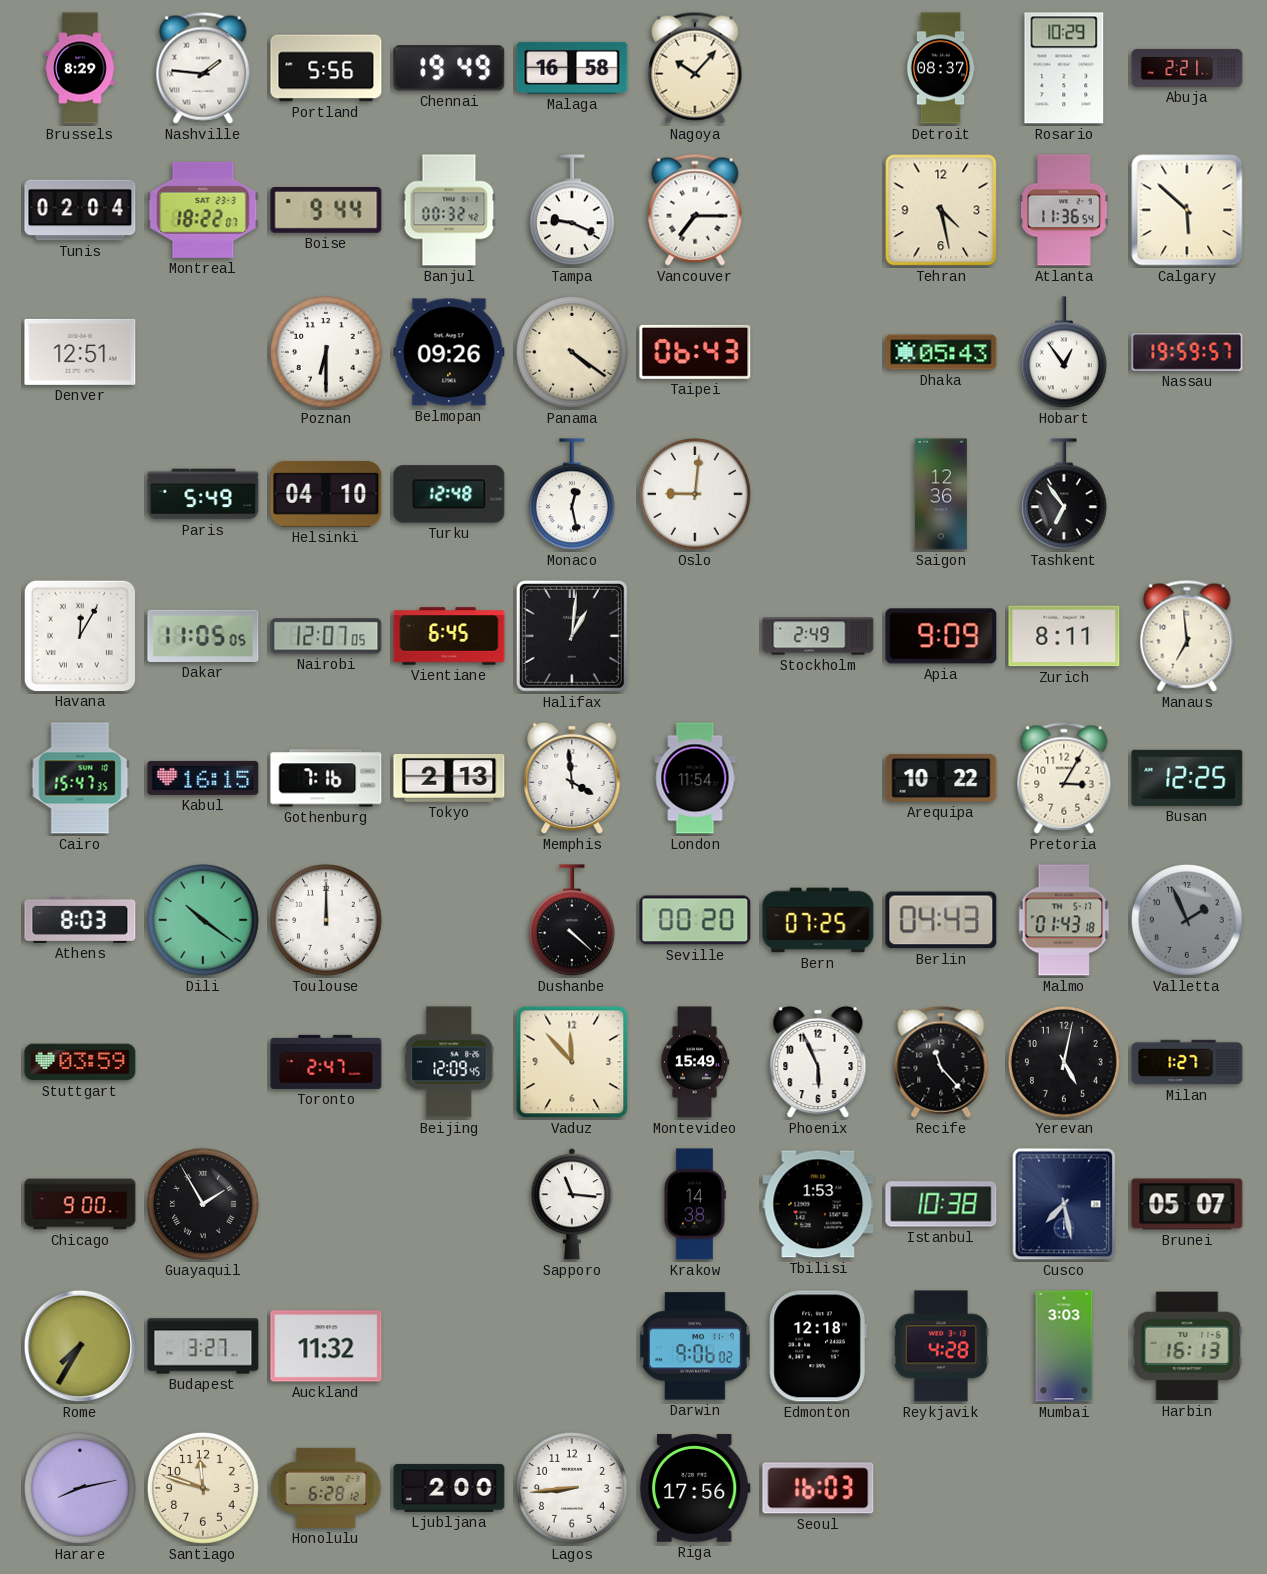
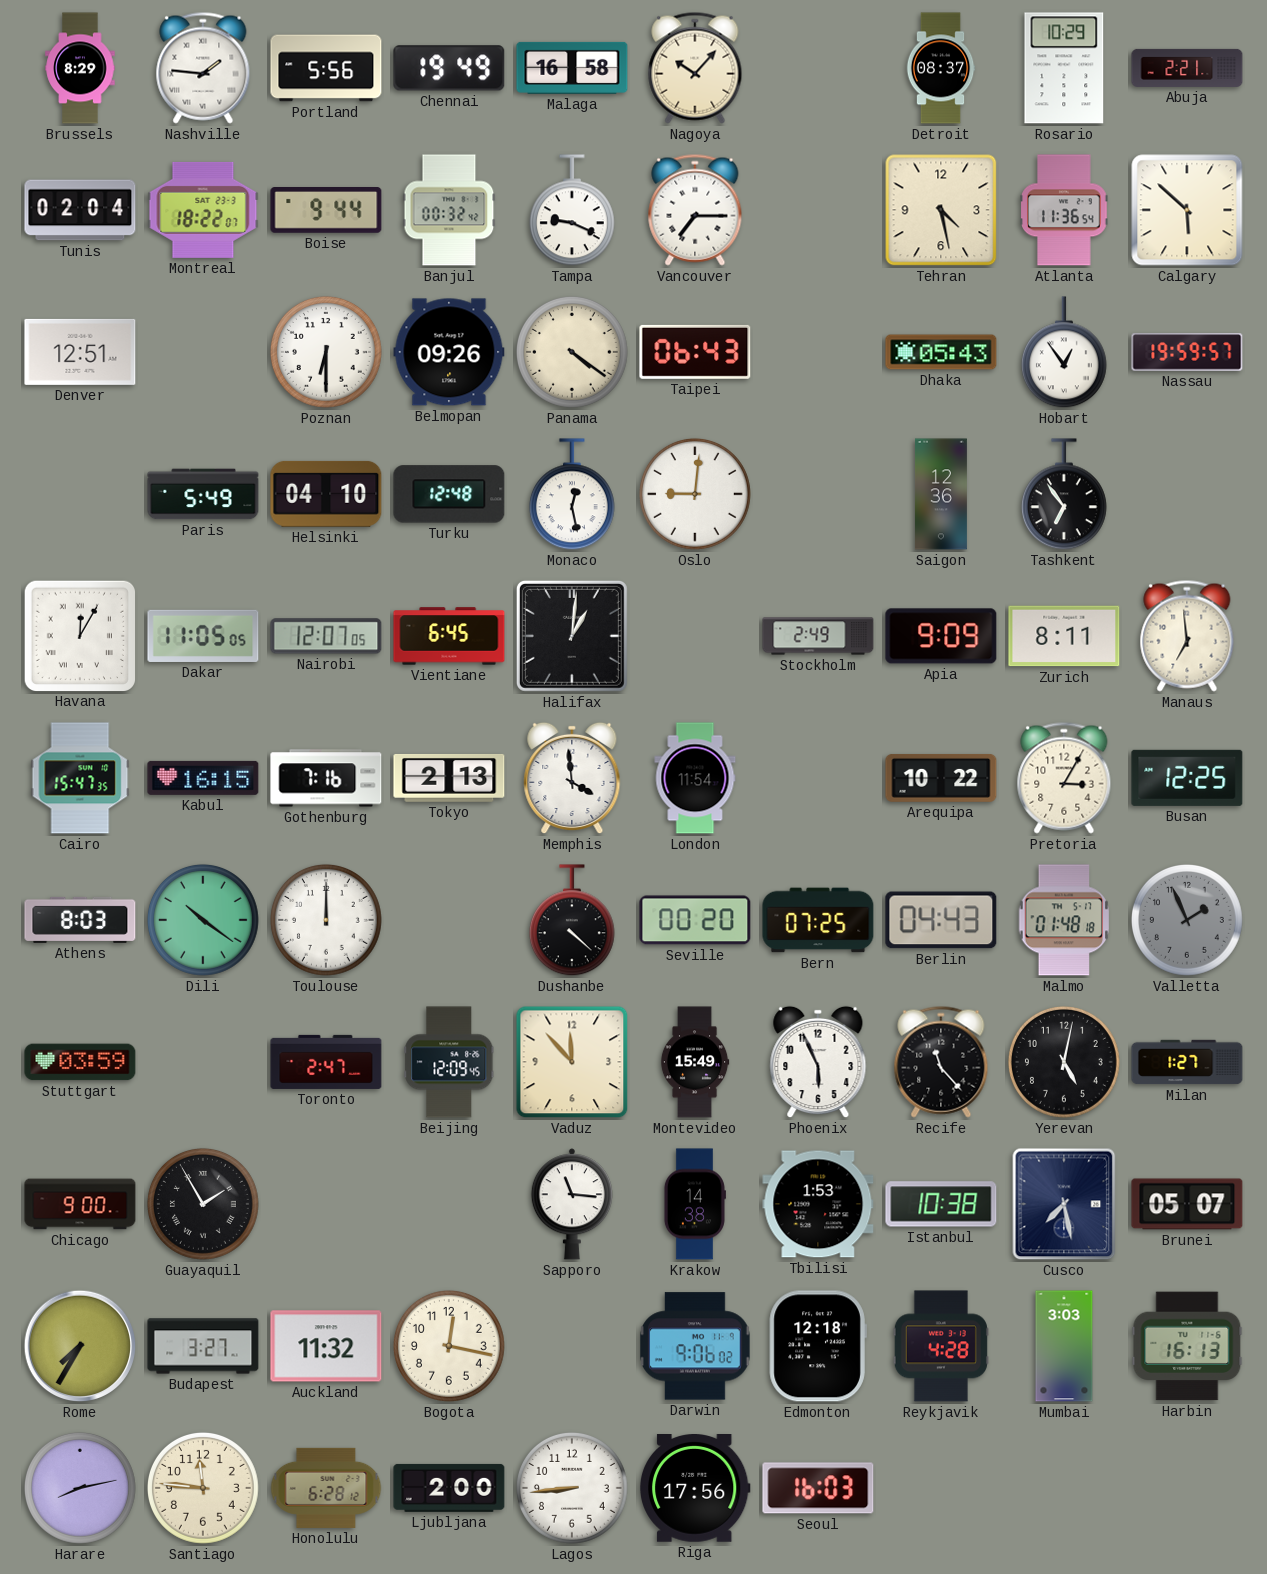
Malmo: 01:43 -> 01:48 (1063, 920)
Bogota: none -> 12:17 (449, 1346)
Santiago: 11:48 -> 11:46 (203, 1488)
